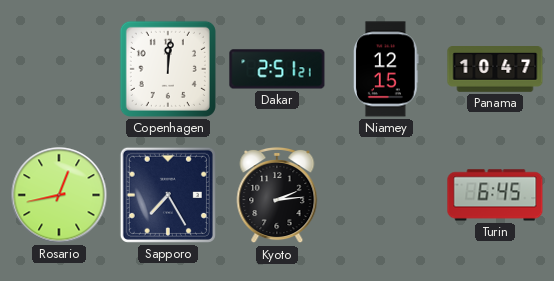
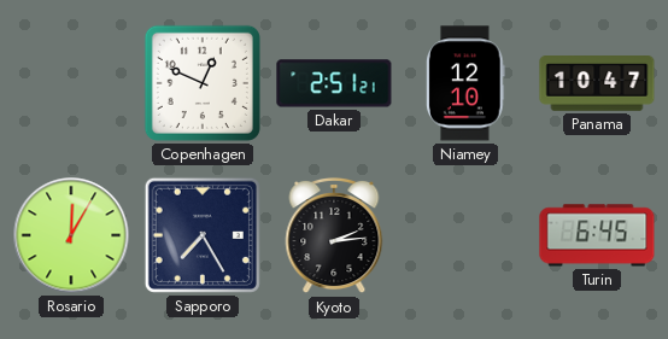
Copenhagen: 12:01 -> 12:49 (203, 83)
Niamey: 12:15 -> 12:10 (467, 83)
Rosario: 12:43 -> 12:05 (71, 235)
